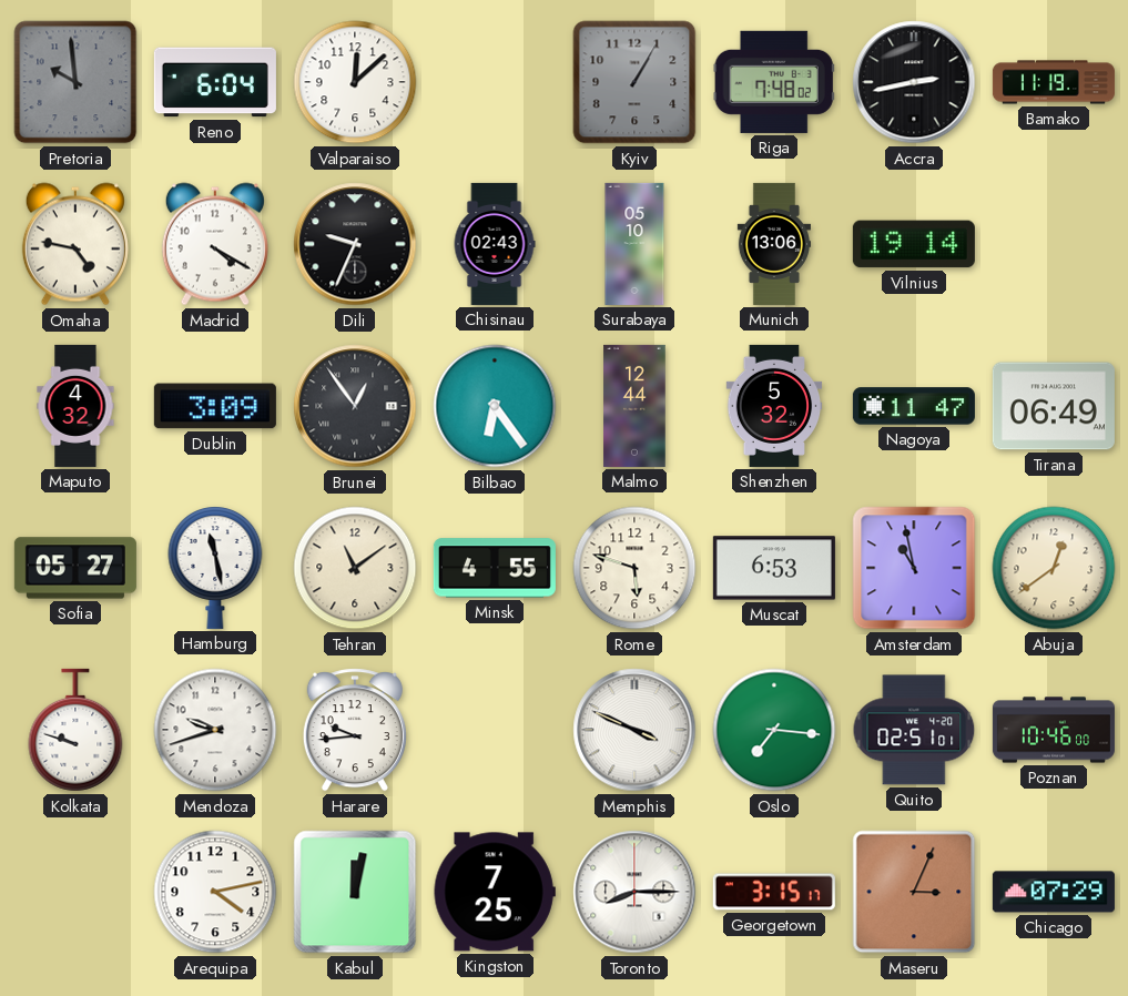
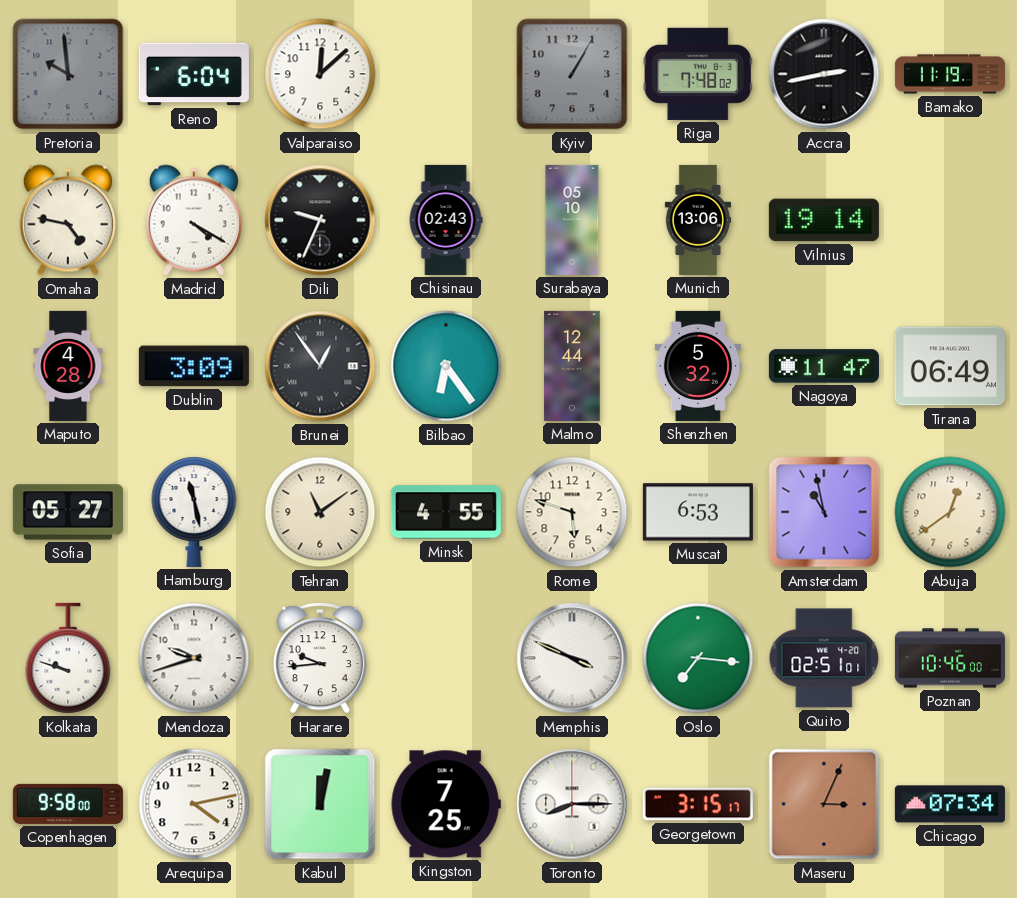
Maputo: 4:32 -> 4:28 (68, 366)
Copenhagen: none -> 9:58 (68, 804)
Chicago: 07:29 -> 07:34 (950, 804)
